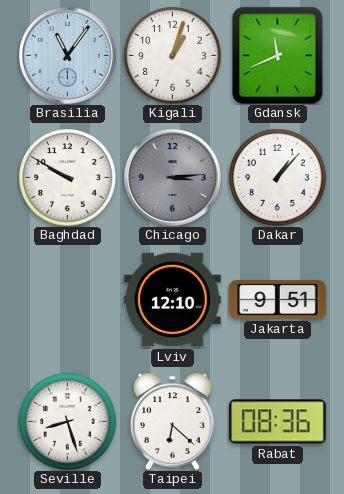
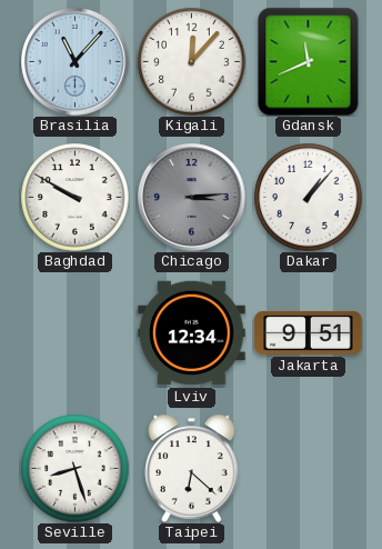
Brasilia: 11:06 -> 11:07 (76, 62)
Kigali: 1:03 -> 12:07 (192, 62)
Lviv: 12:10 -> 12:34 (192, 333)
Rabat: 08:36 -> none (278, 422)
